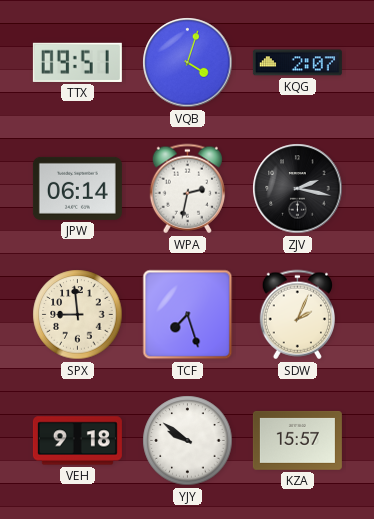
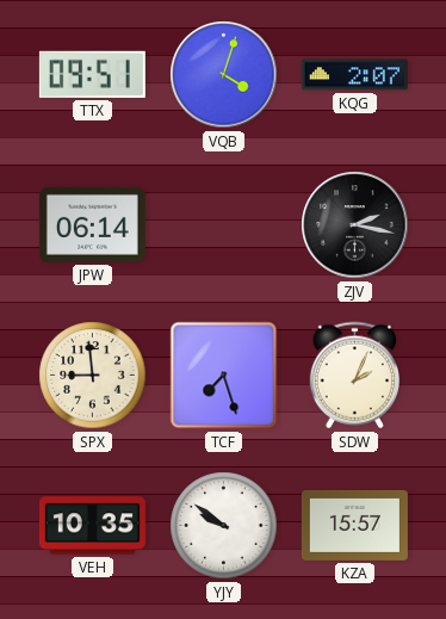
WPA: 2:32 -> none (187, 189)
VEH: 9:18 -> 10:35 (92, 526)
